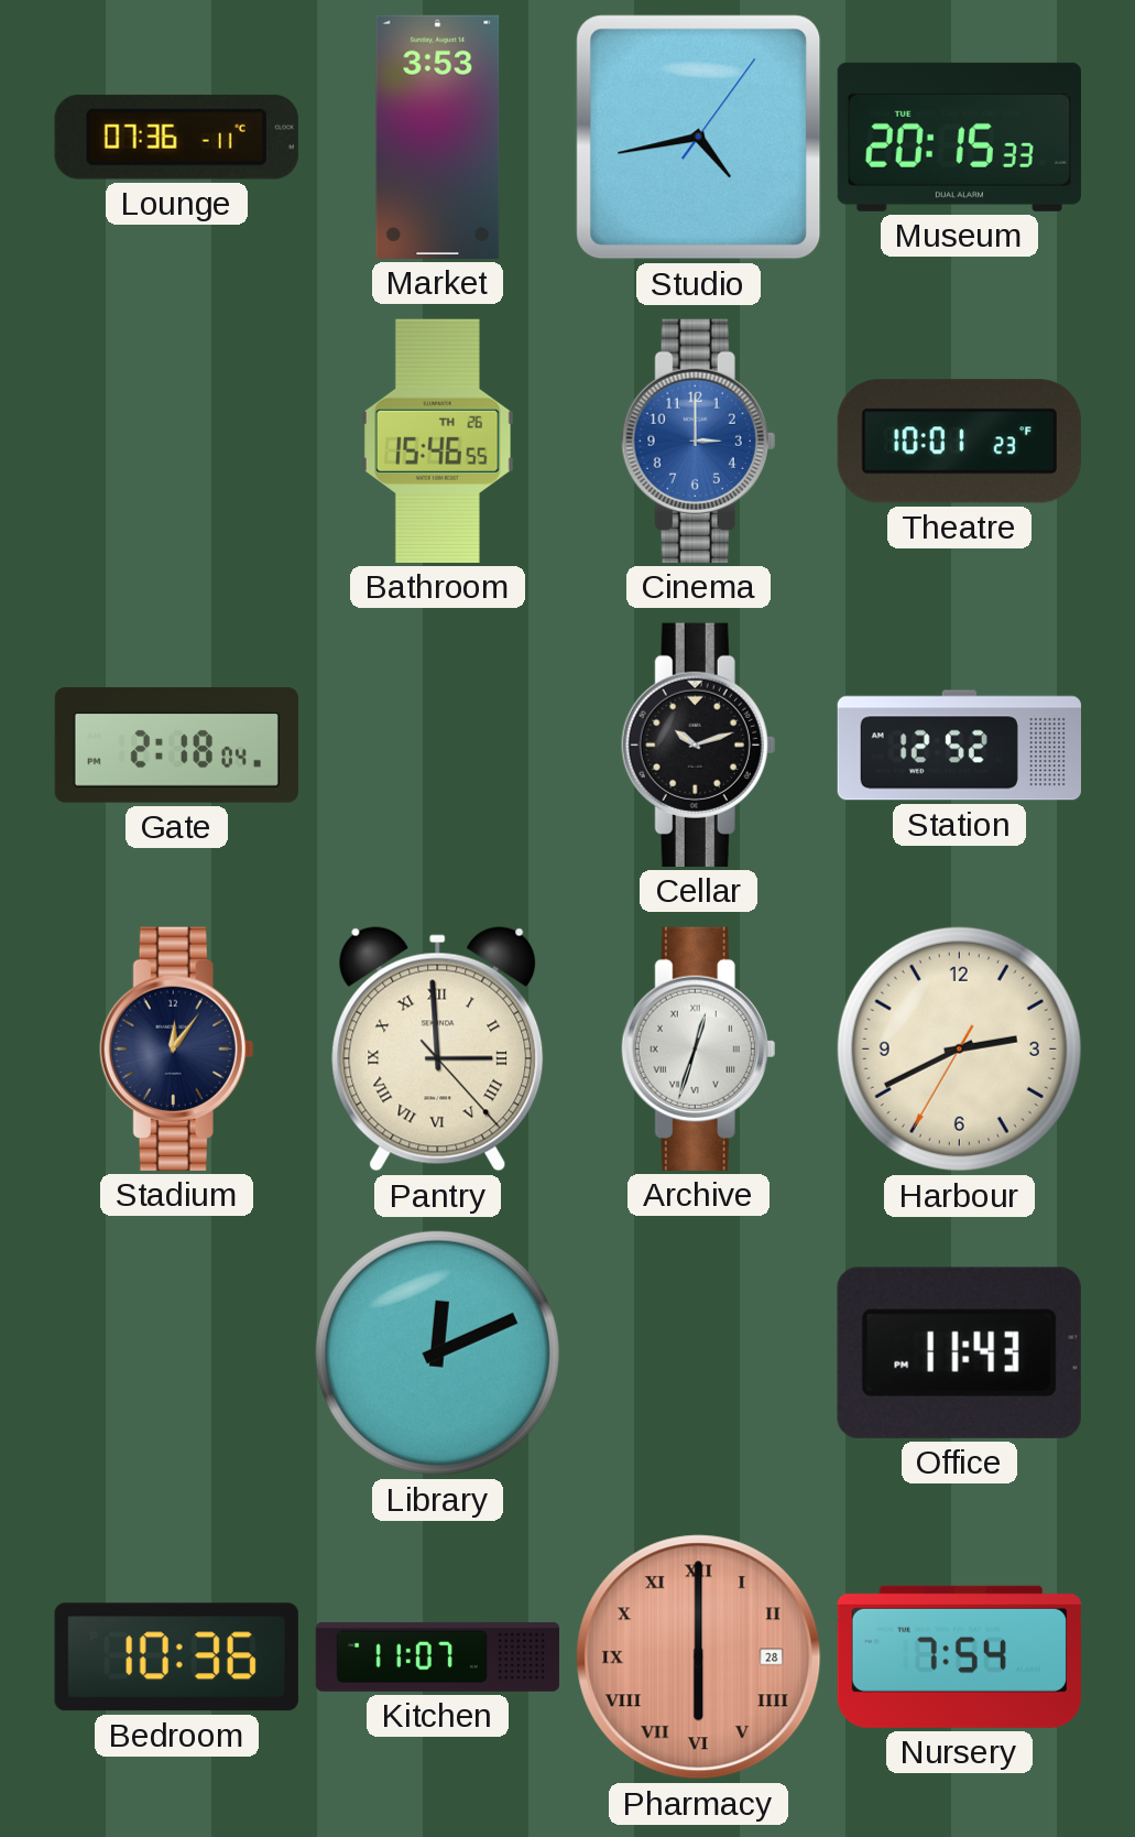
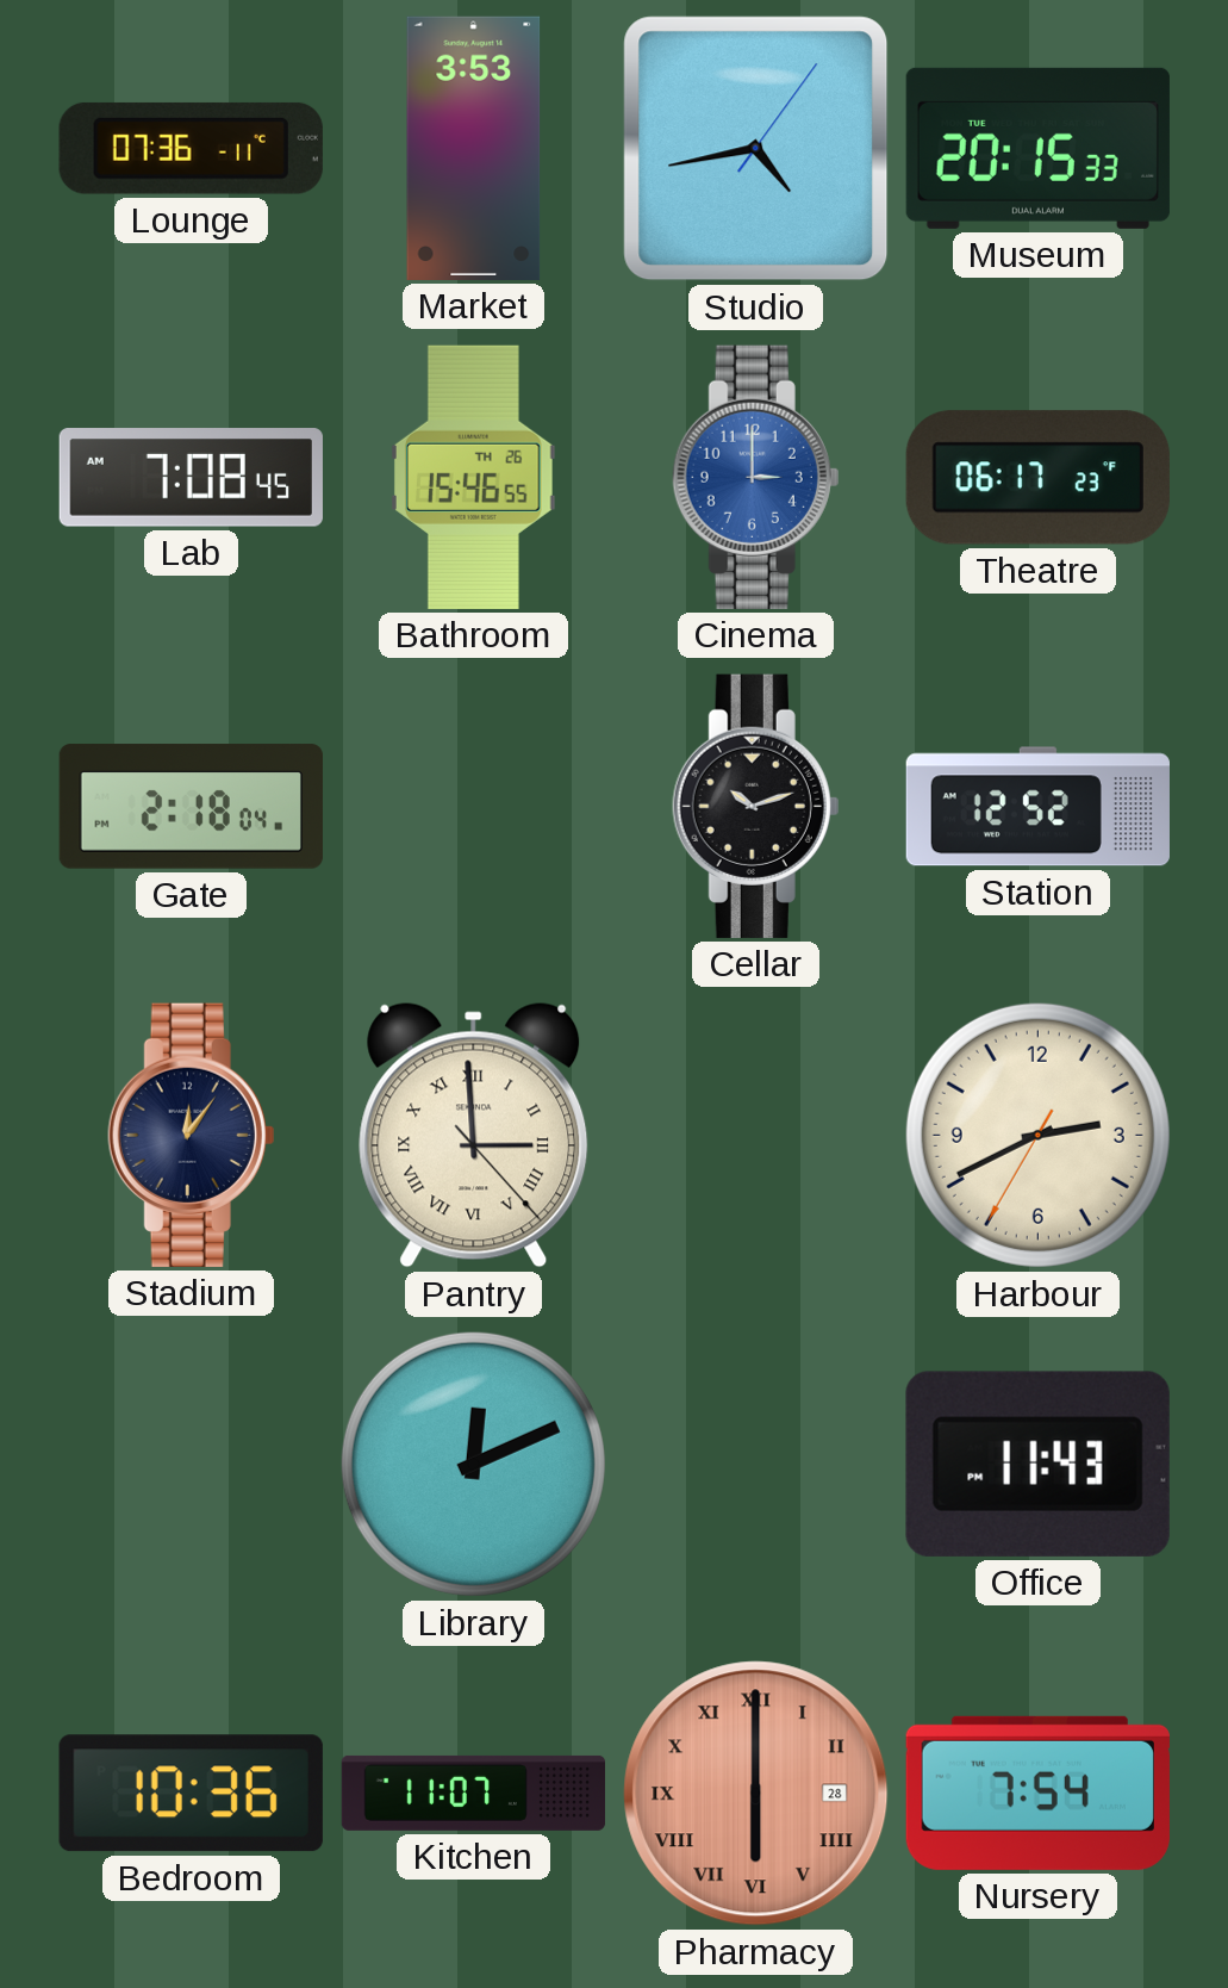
Lab: none -> 7:08 (191, 478)
Theatre: 10:01 -> 06:17 (1037, 478)
Archive: 12:33 -> none (699, 1048)
